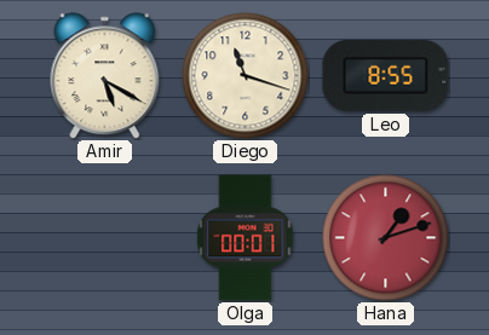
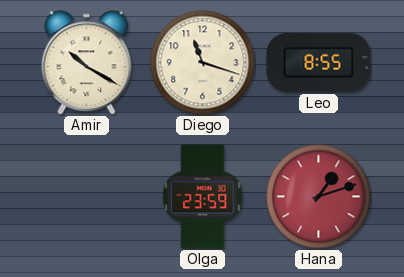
Amir: 5:20 -> 10:20 (87, 63)
Olga: 00:01 -> 23:59 (203, 197)
